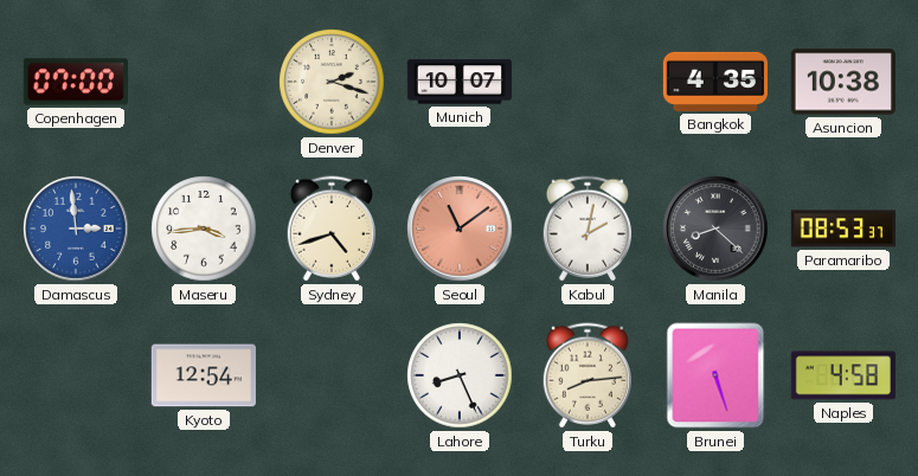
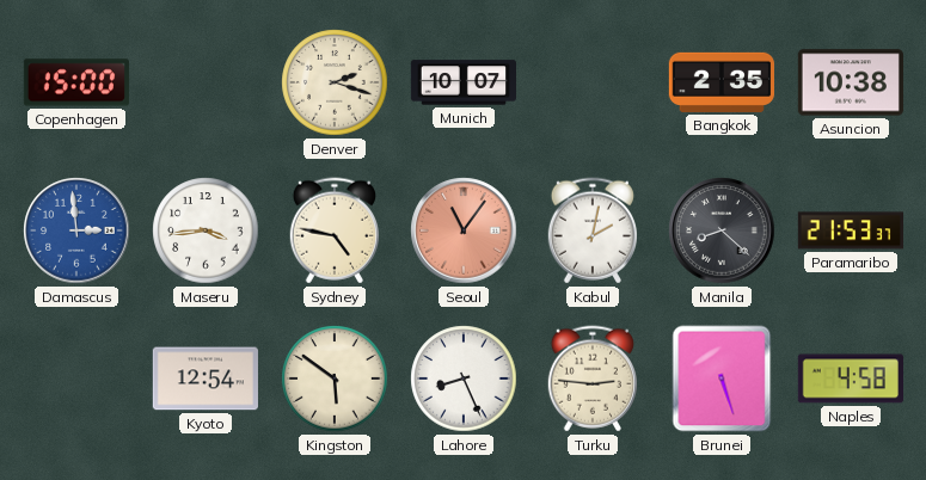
Copenhagen: 07:00 -> 15:00 (76, 82)
Bangkok: 4:35 -> 2:35 (720, 82)
Sydney: 4:42 -> 4:47 (333, 230)
Seoul: 11:09 -> 11:06 (464, 230)
Paramaribo: 08:53 -> 21:53 (850, 230)
Kingston: none -> 5:51 (335, 379)
Turku: 8:14 -> 2:46 (591, 379)
